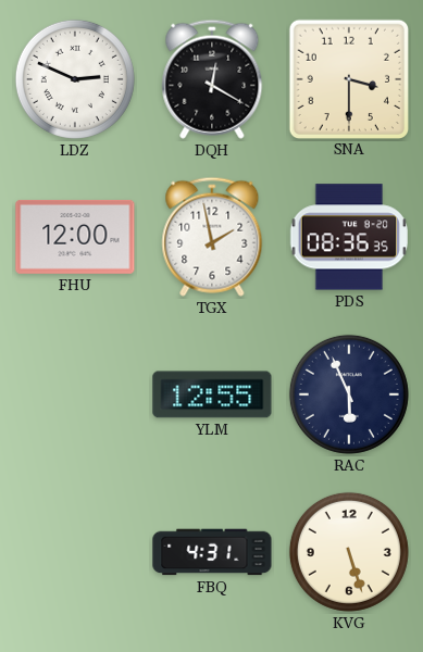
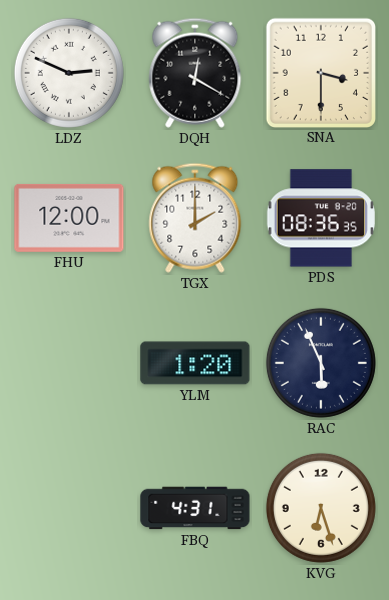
TGX: 1:58 -> 2:00 (195, 218)
YLM: 12:55 -> 1:20 (195, 363)
KVG: 5:27 -> 6:27 (321, 508)
